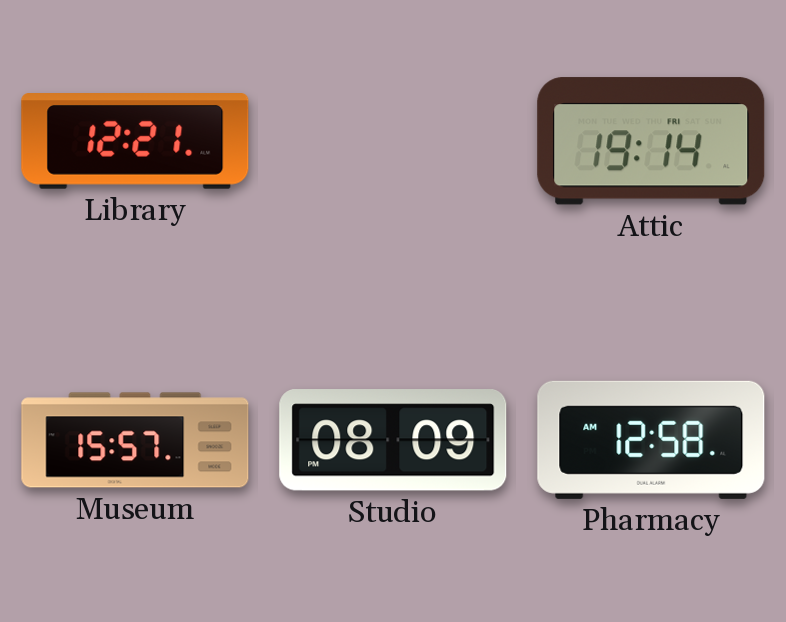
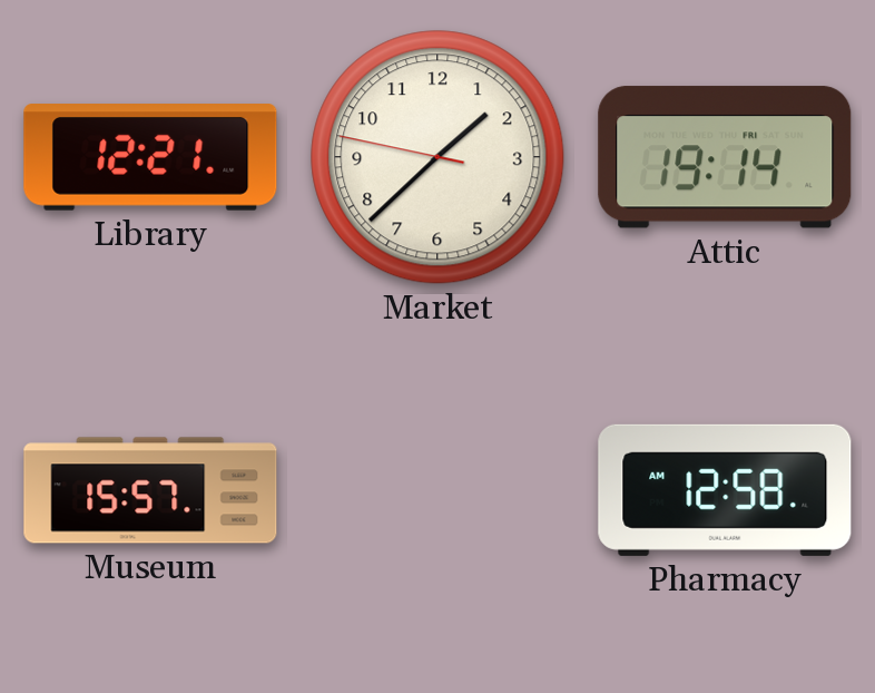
Market: none -> 1:37 (438, 157)
Studio: 08:09 -> none (393, 440)
